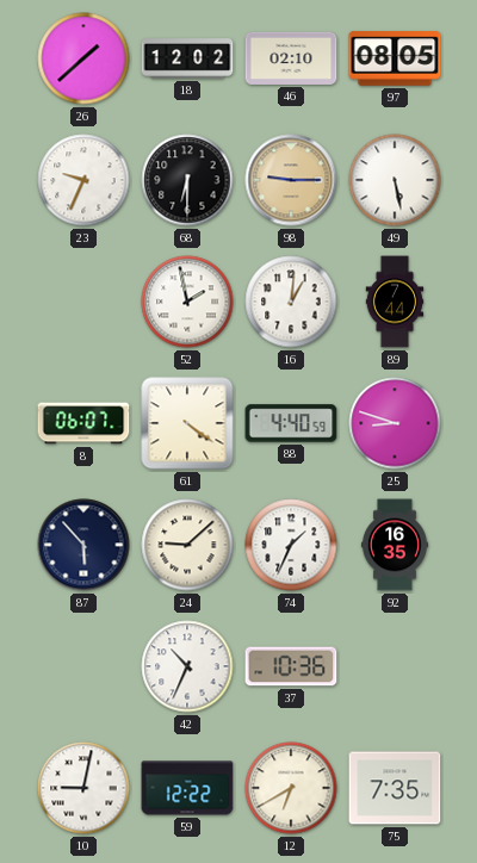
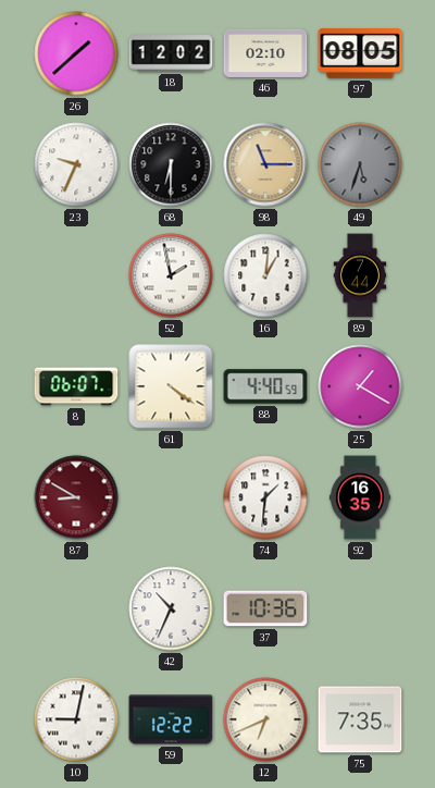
98: 9:15 -> 11:15 (265, 164)
49: 5:28 -> 5:33 (360, 164)
49 dial: white -> grey (360, 164)
25: 8:48 -> 1:20 (360, 386)
87: 5:53 -> 8:50 (76, 497)
87 dial: navy -> burgundy (76, 497)
24: 9:08 -> none (187, 545)
74: 1:34 -> 1:31 (265, 497)
12: 6:40 -> 6:41 (265, 719)
